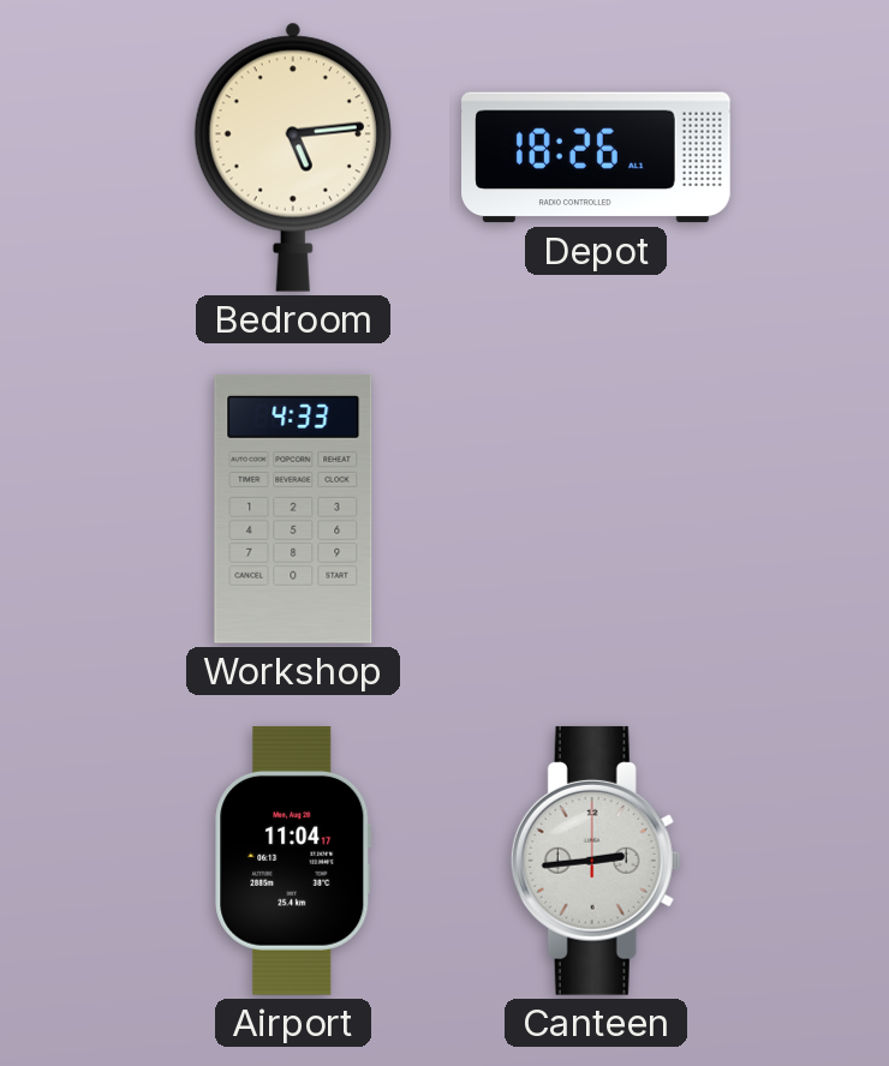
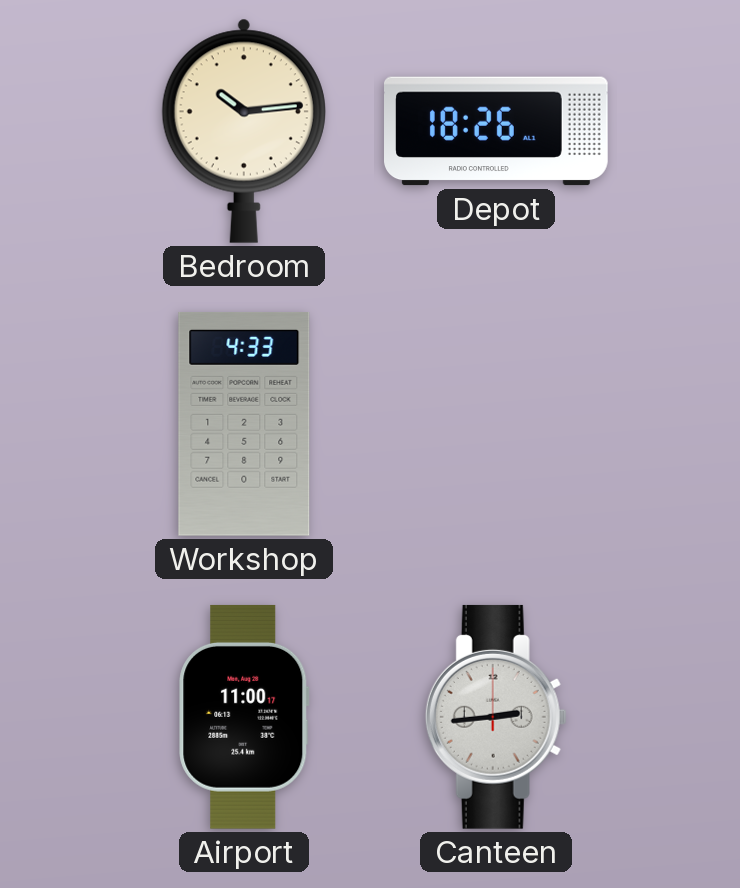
Bedroom: 5:14 -> 10:14 (244, 131)
Airport: 11:04 -> 11:00 (244, 717)
